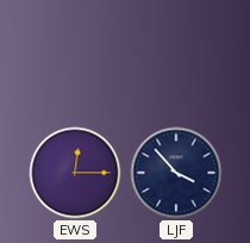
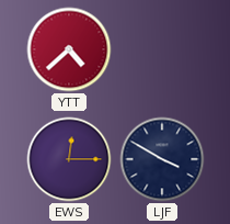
YTT: none -> 4:38 (69, 49)
LJF: 3:53 -> 3:50 (162, 159)
